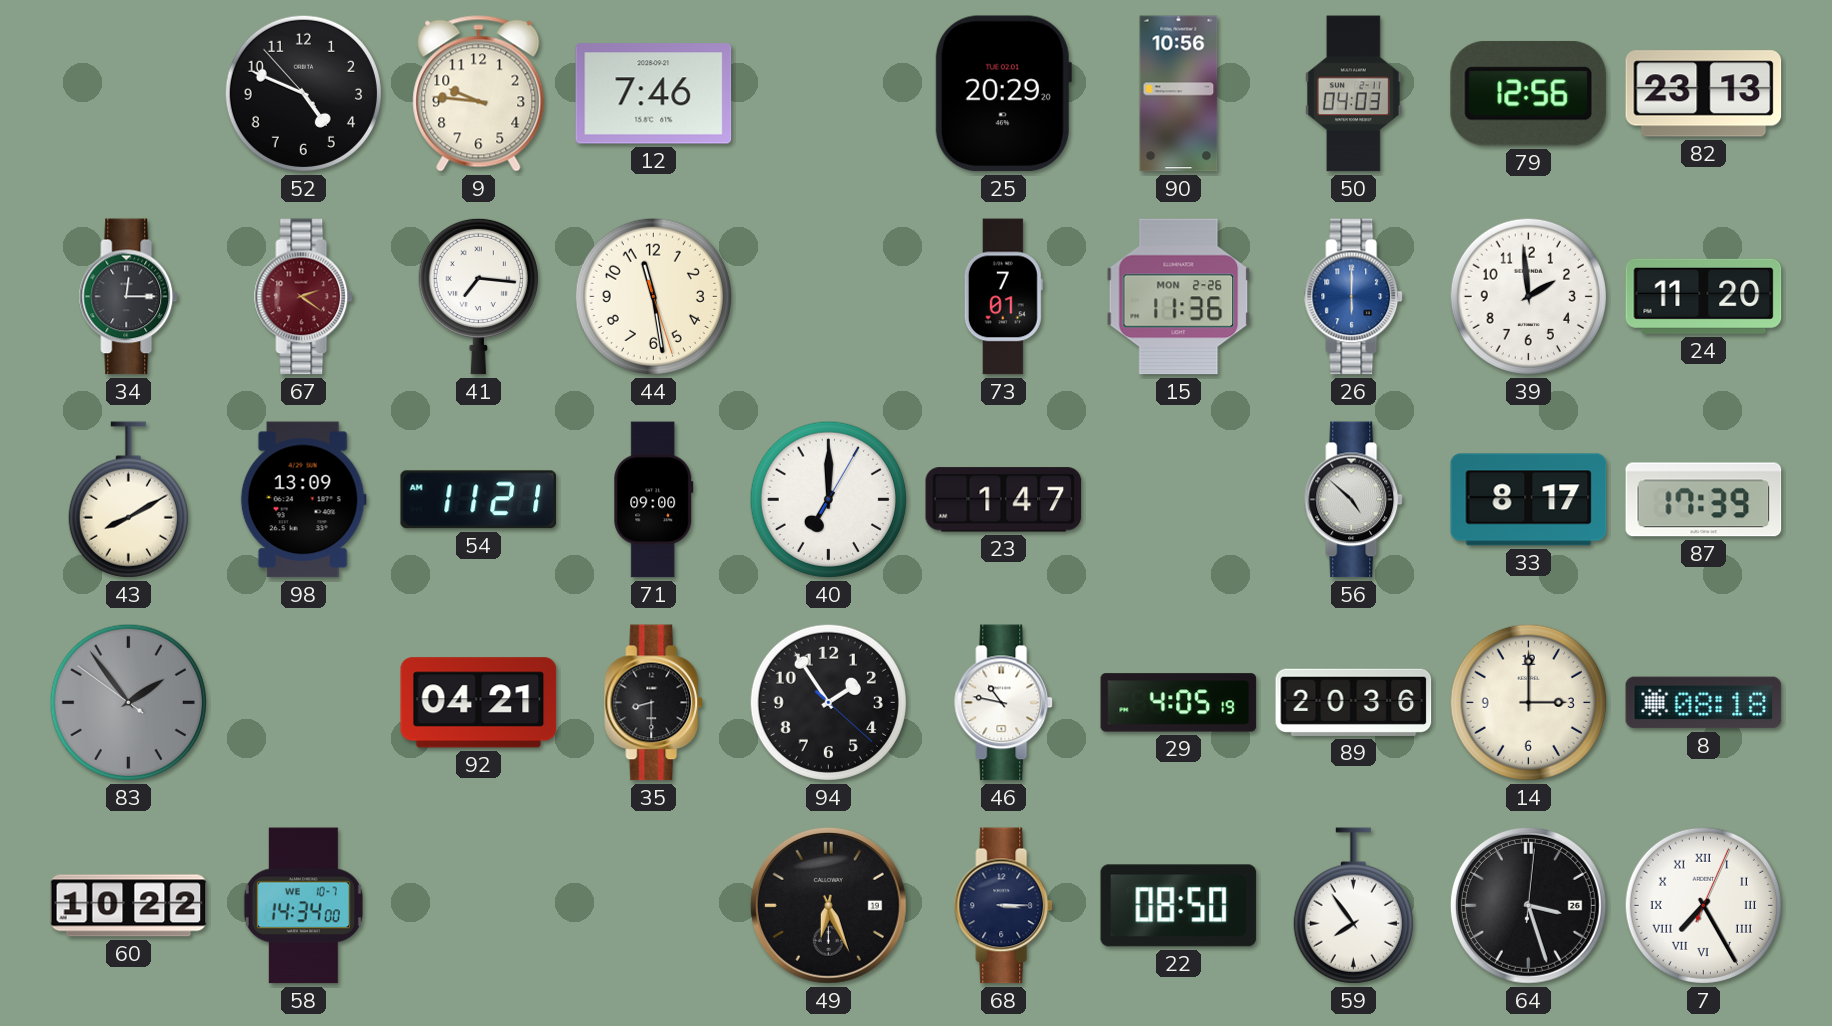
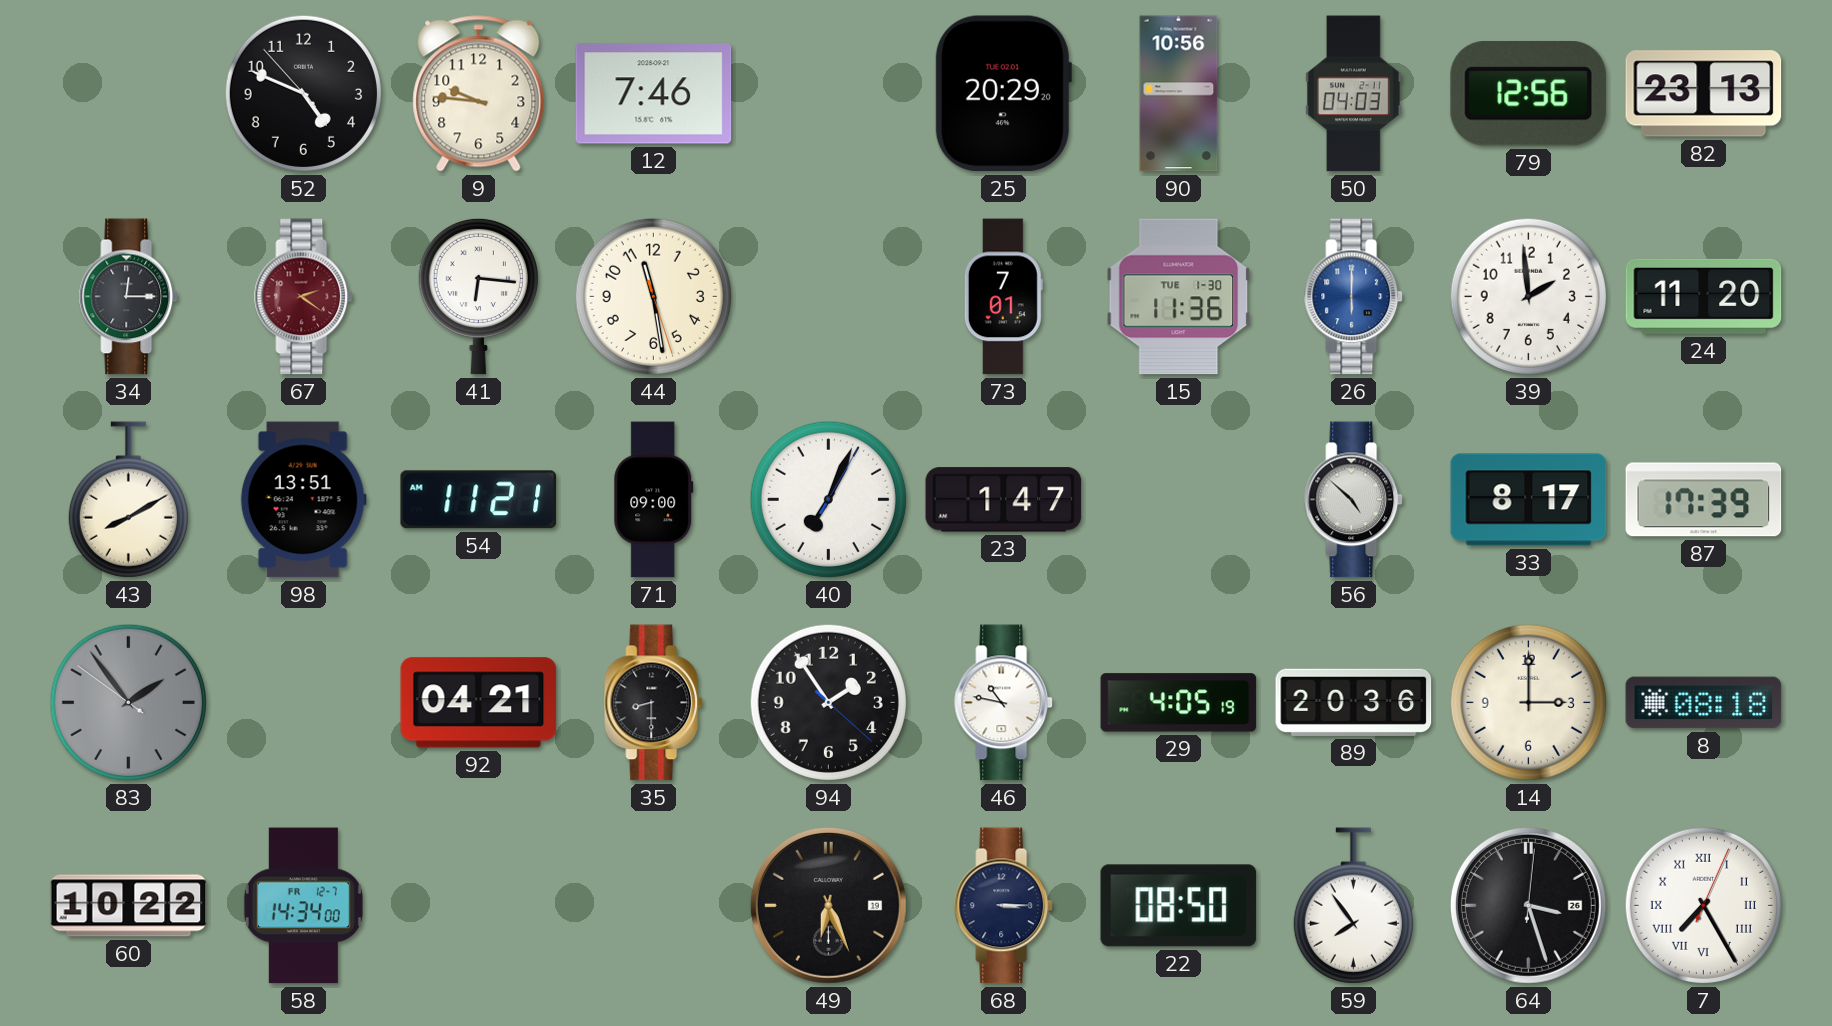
41: 7:16 -> 6:16 (478, 296)
15 date: MON 2-26 -> TUE 1-30 (1179, 297)
98: 13:09 -> 13:51 (303, 500)
40: 7:00 -> 7:04 (828, 499)
58 date: WE 10-7 -> FR 12-7 (303, 906)
